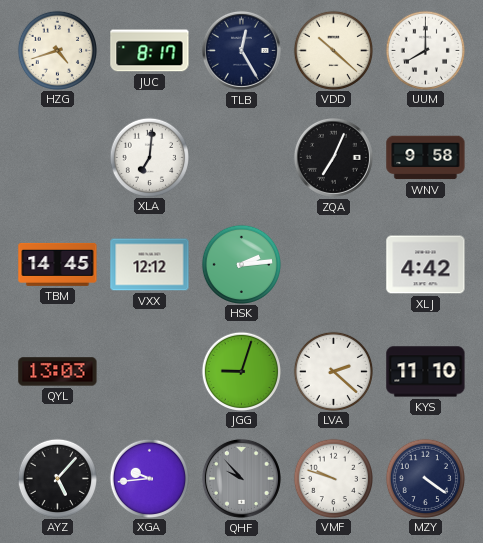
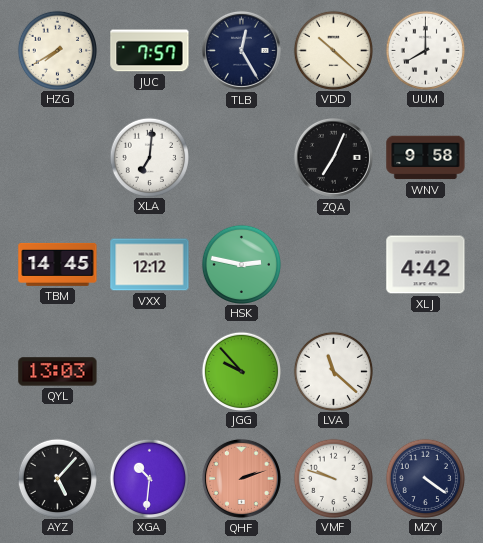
HZG: 4:42 -> 7:40 (57, 50)
JUC: 8:17 -> 7:57 (150, 51)
HSK: 2:14 -> 2:47 (241, 264)
JGG: 9:03 -> 9:53 (241, 371)
LVA: 2:22 -> 11:22 (333, 371)
KYS: 11:10 -> none (426, 372)
XGA: 9:44 -> 10:31 (149, 478)
QHF: 9:53 -> 2:12 (241, 478)
QHF dial: grey -> salmon (241, 478)
